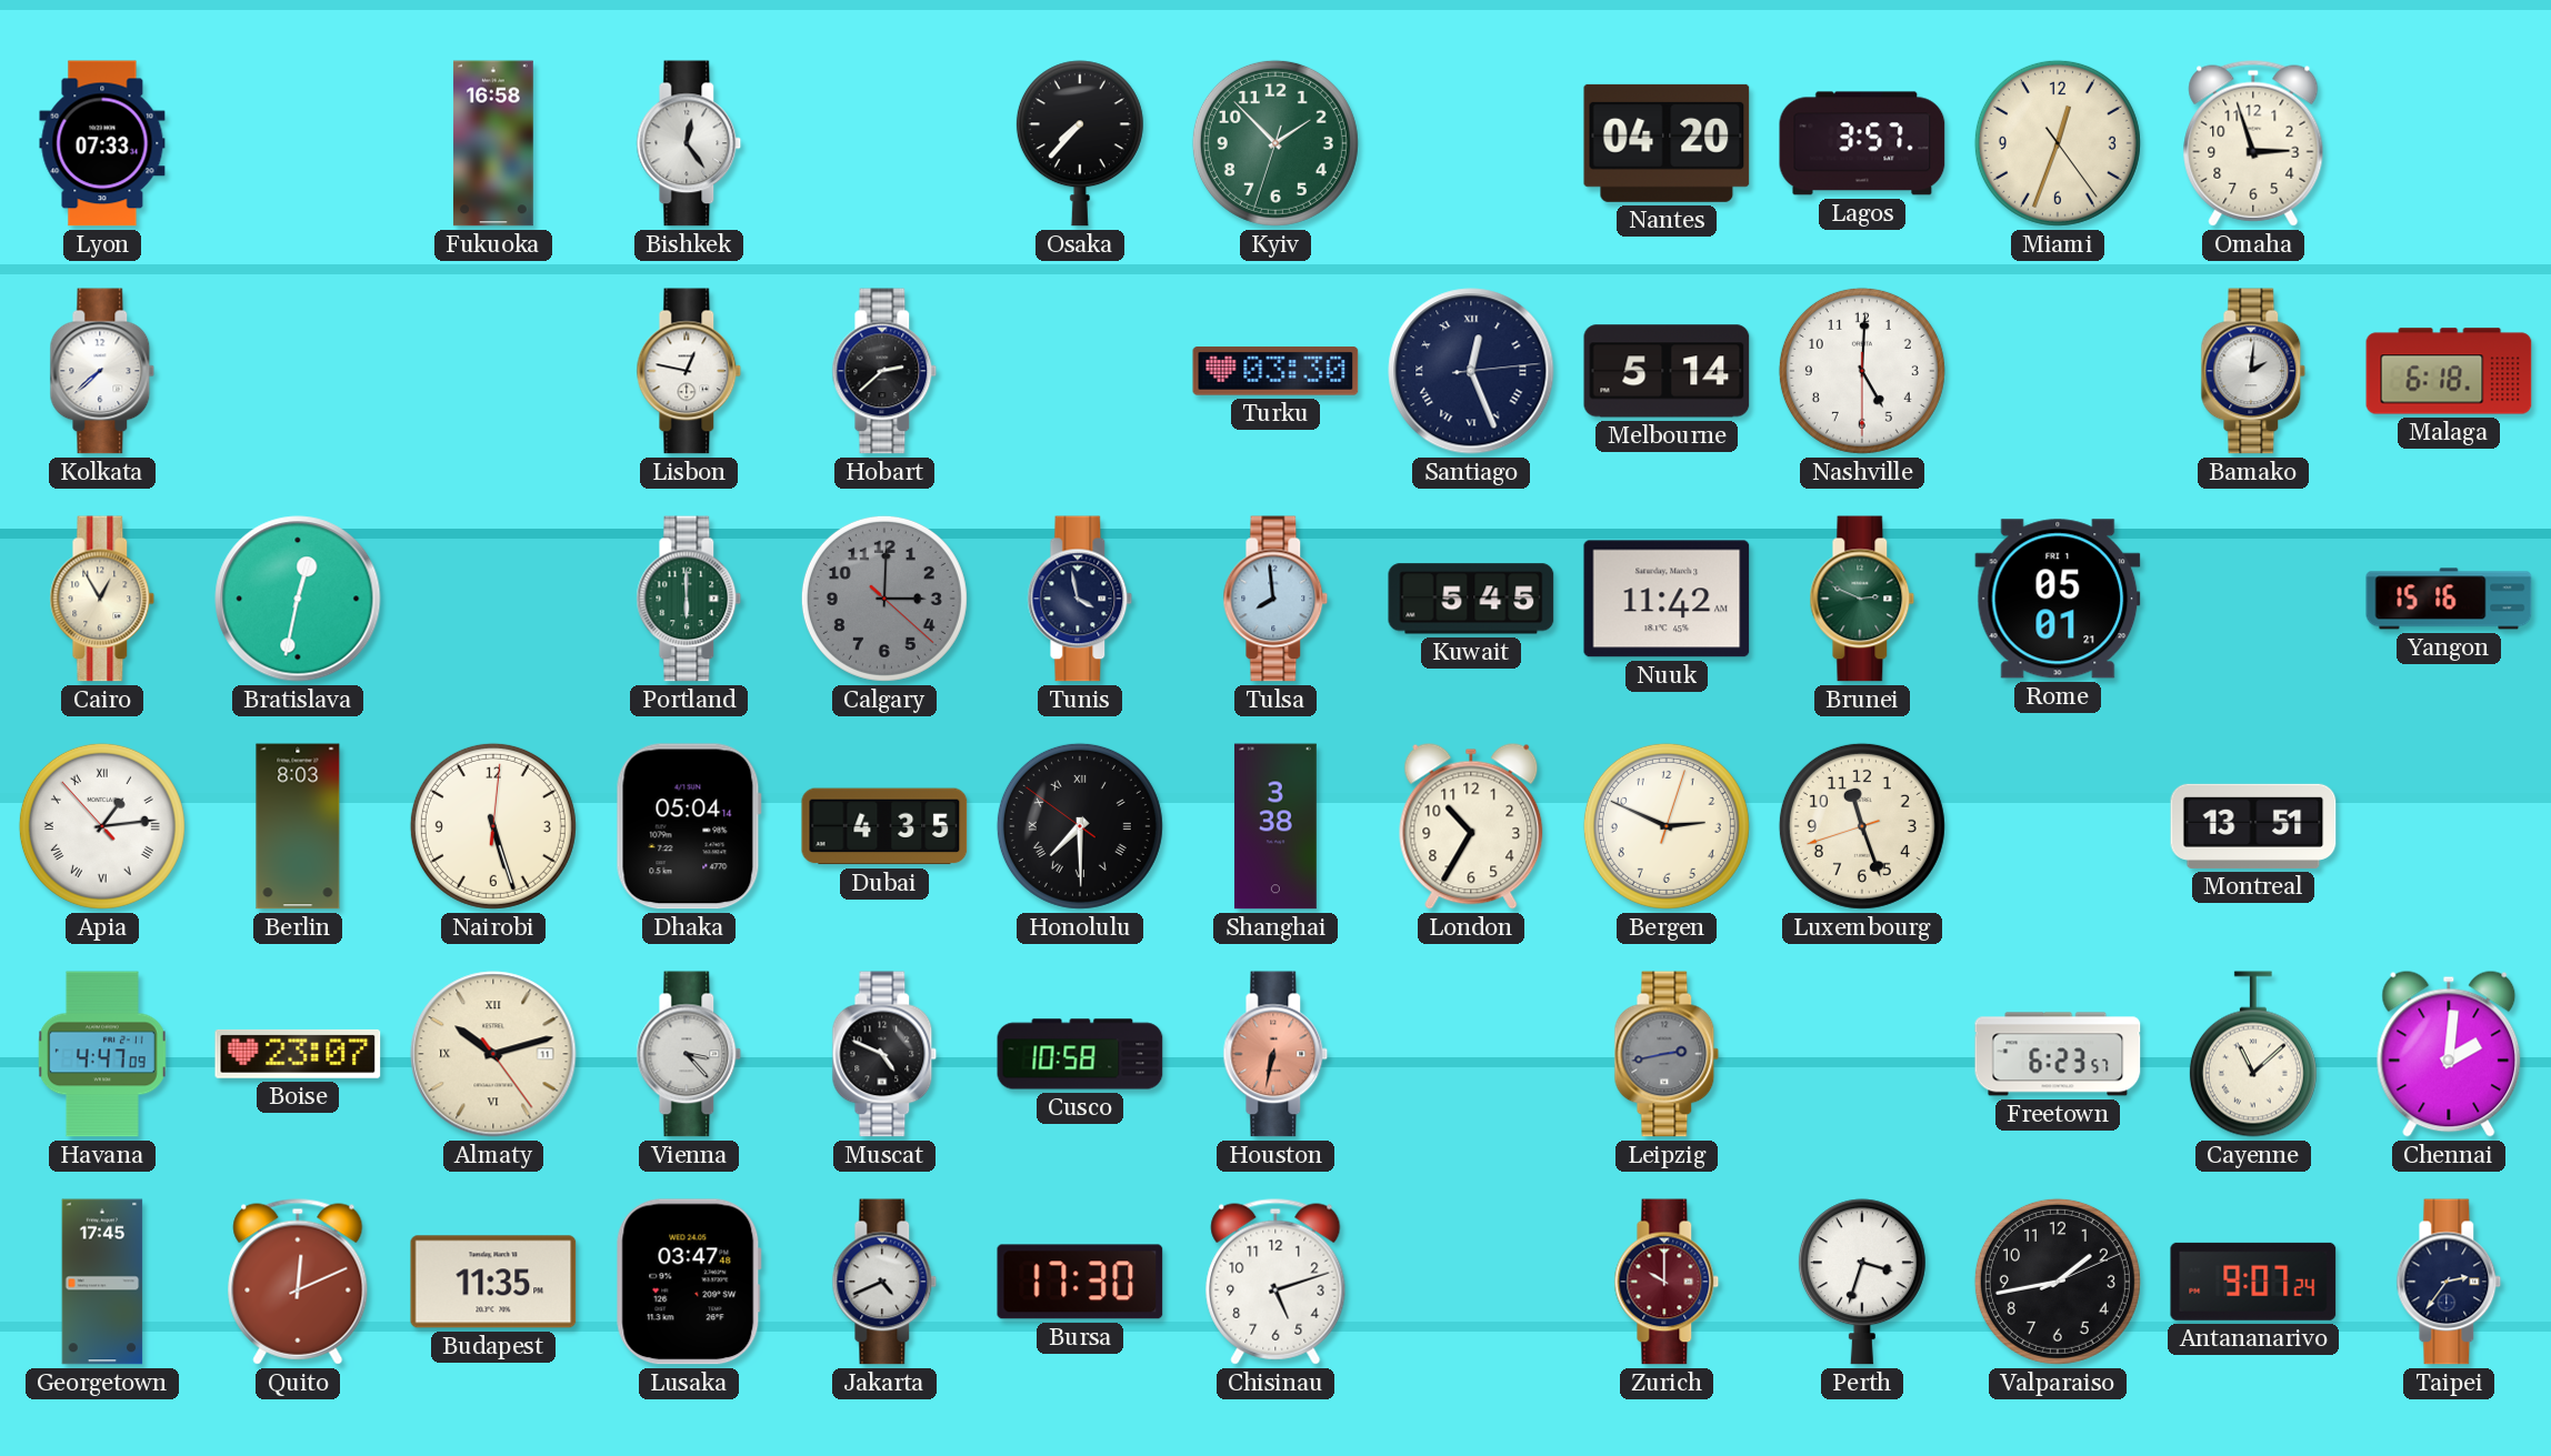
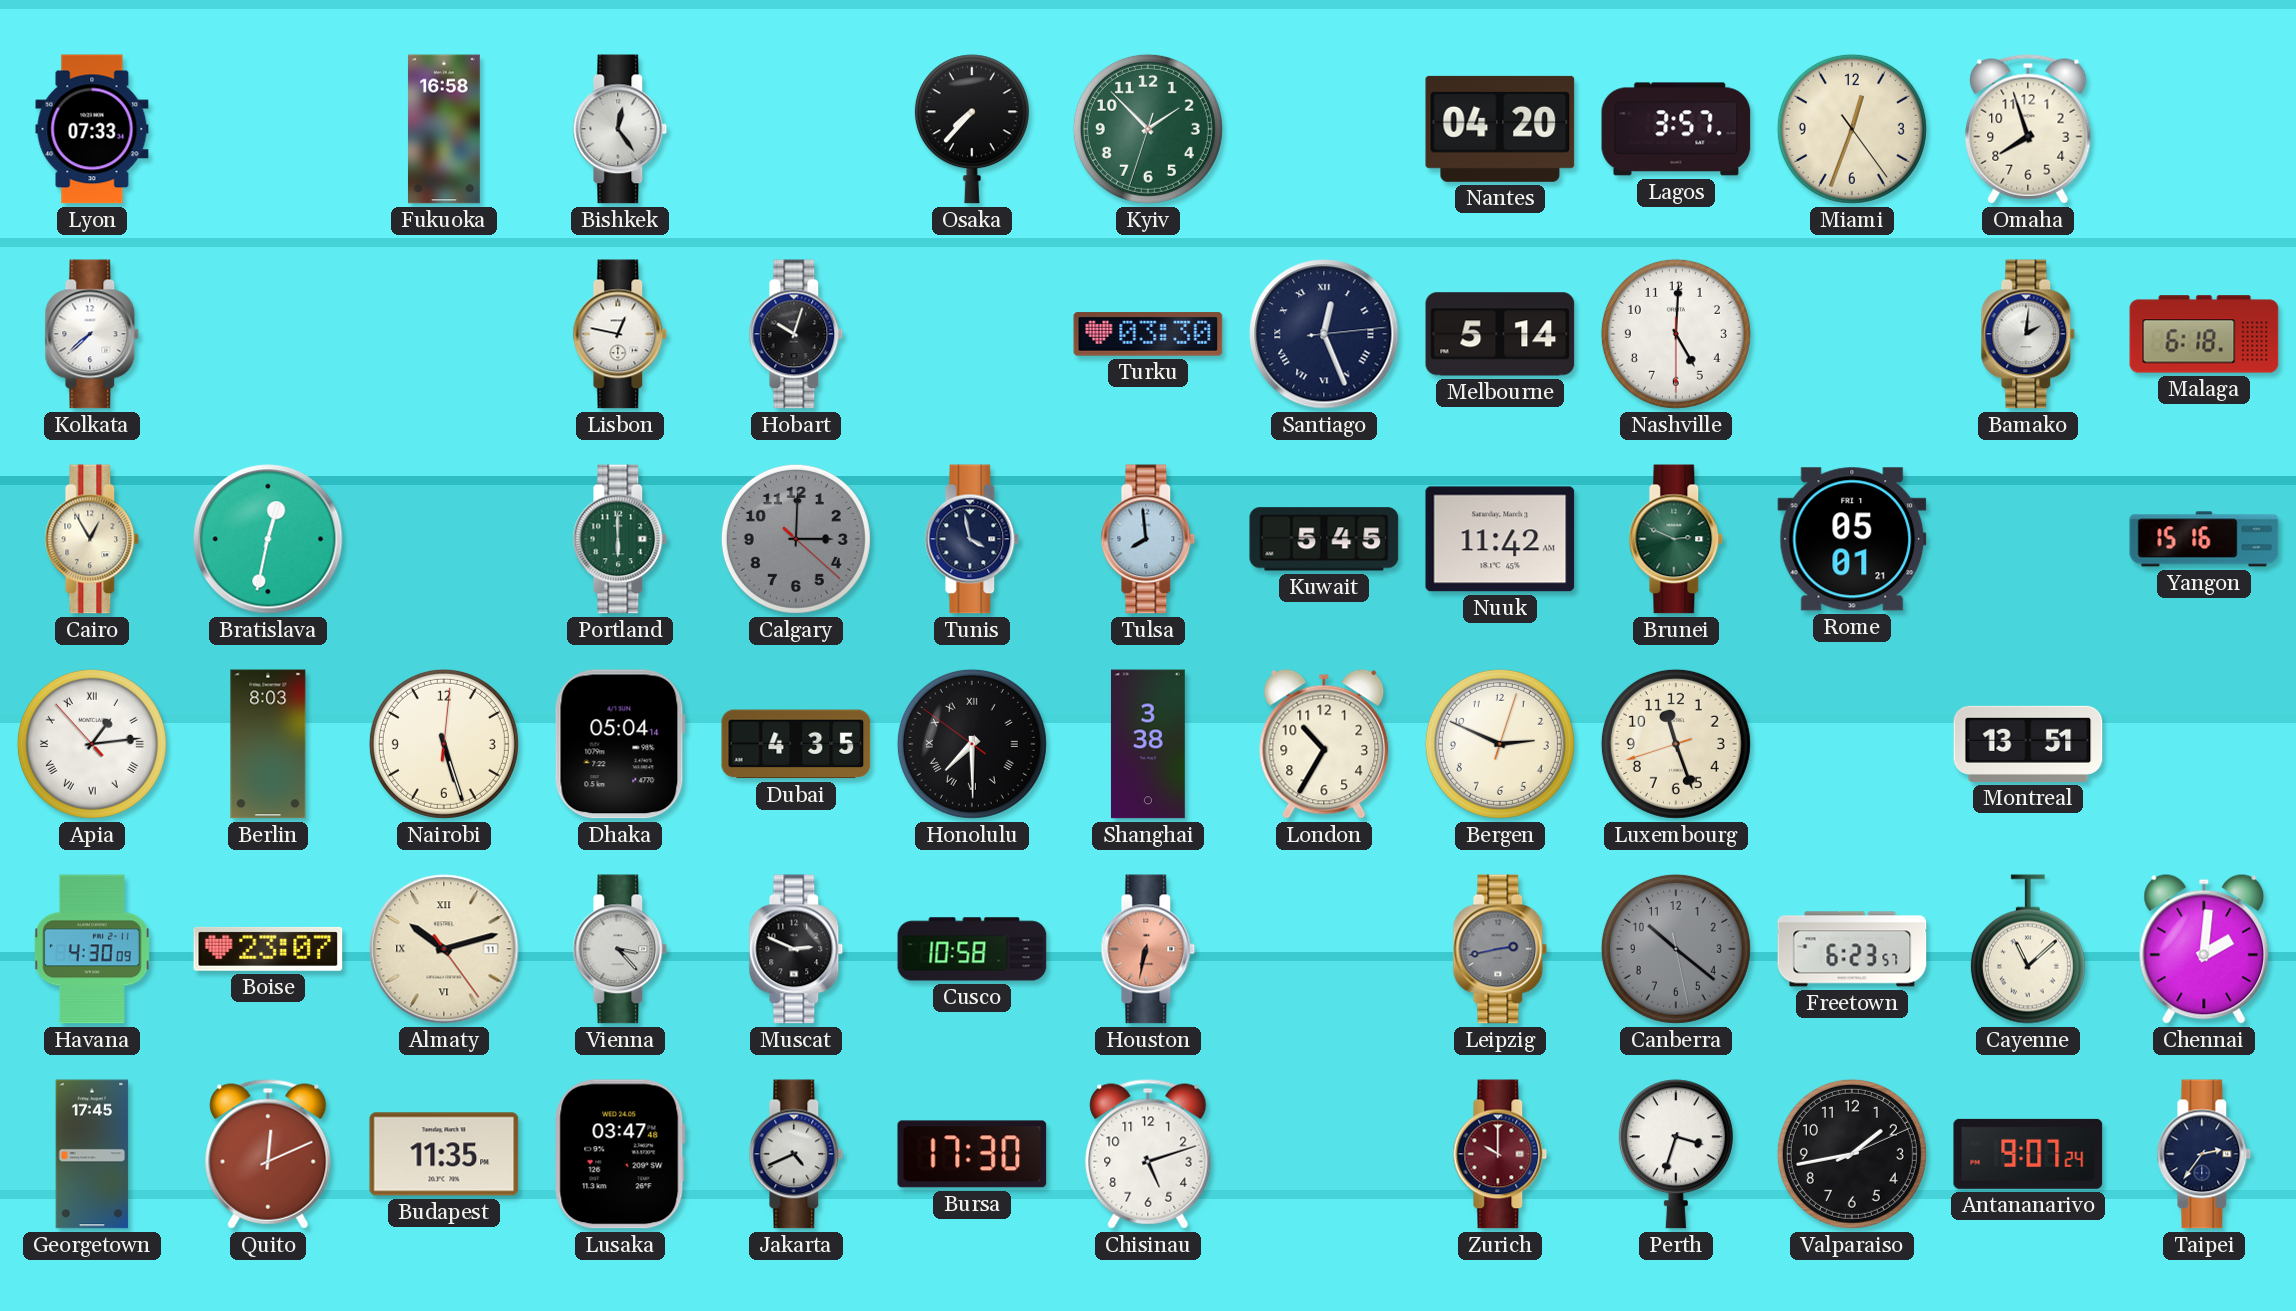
Omaha: 2:57 -> 7:57 (2028, 129)
Hobart: 2:38 -> 10:03 (796, 334)
Havana: 4:47 -> 4:30 (92, 949)
Muscat: 4:49 -> 2:49 (796, 949)
Canberra: none -> 10:21 (1676, 949)
